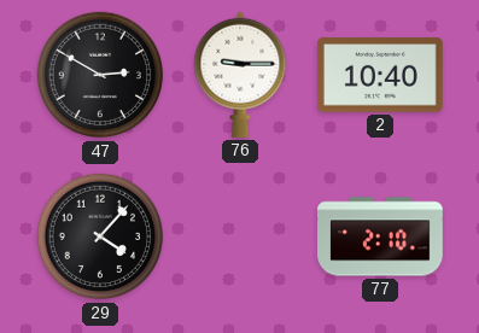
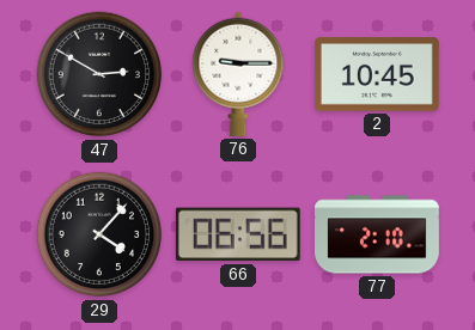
2: 10:40 -> 10:45 (377, 75)
66: none -> 06:56 (238, 234)
